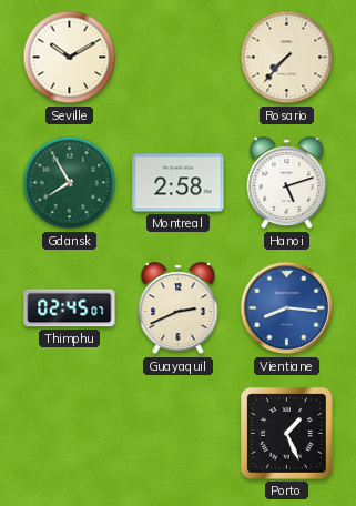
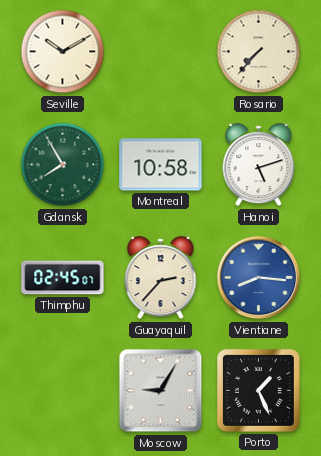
Montreal: 2:58 -> 10:58 (161, 165)
Guayaquil: 2:41 -> 2:37 (161, 278)
Moscow: none -> 9:05 (161, 391)
